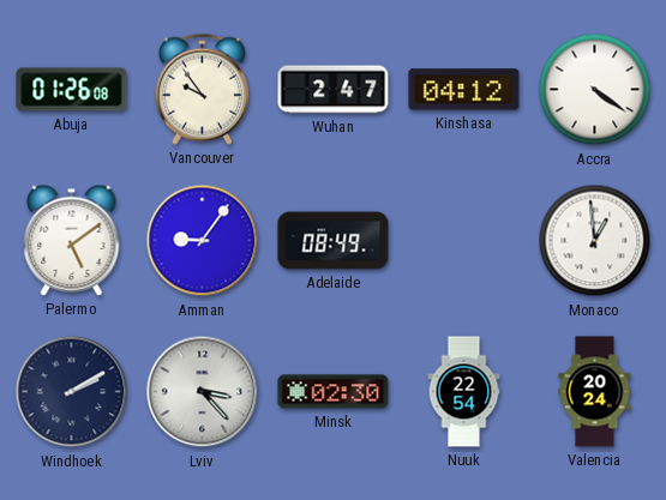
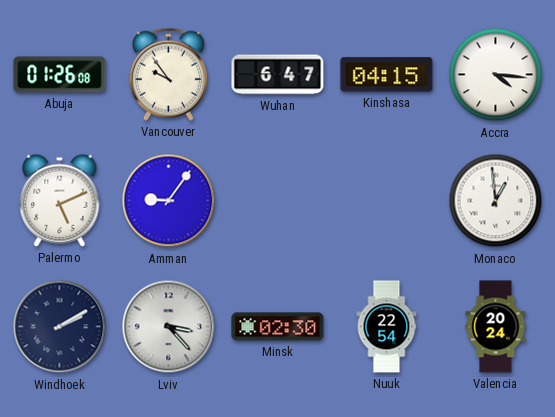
Wuhan: 2:47 -> 6:47 (278, 75)
Kinshasa: 04:12 -> 04:15 (387, 75)
Accra: 4:21 -> 4:16 (496, 75)
Palermo: 5:09 -> 5:11 (60, 200)
Adelaide: 08:49 -> none (334, 241)
